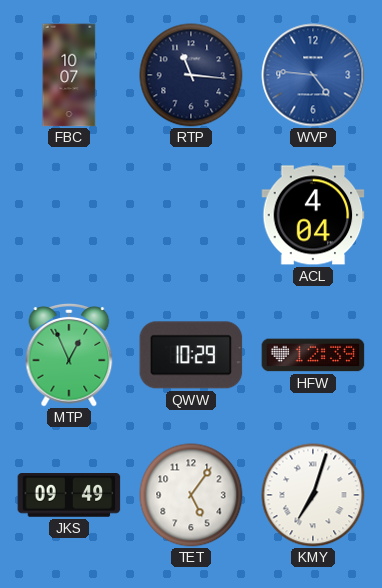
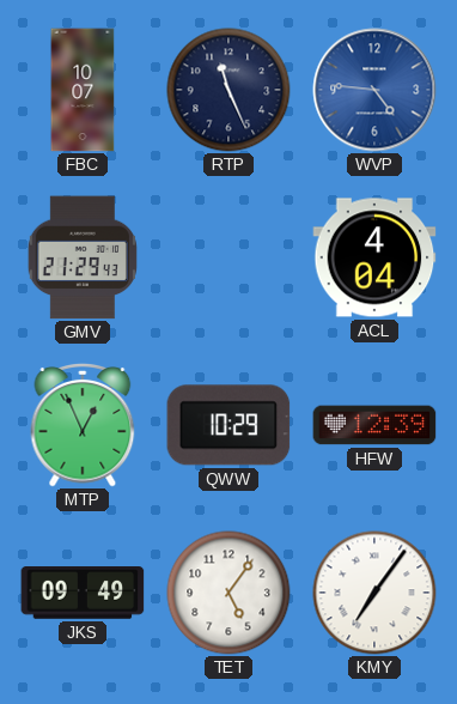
RTP: 11:16 -> 11:26 (228, 90)
GMV: none -> 21:29 (83, 257)
KMY: 7:03 -> 7:06 (374, 593)
